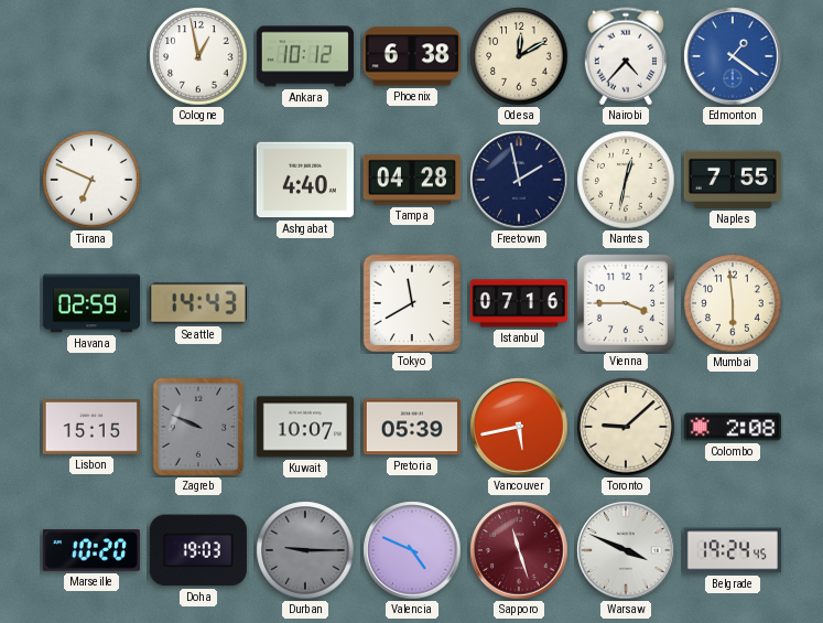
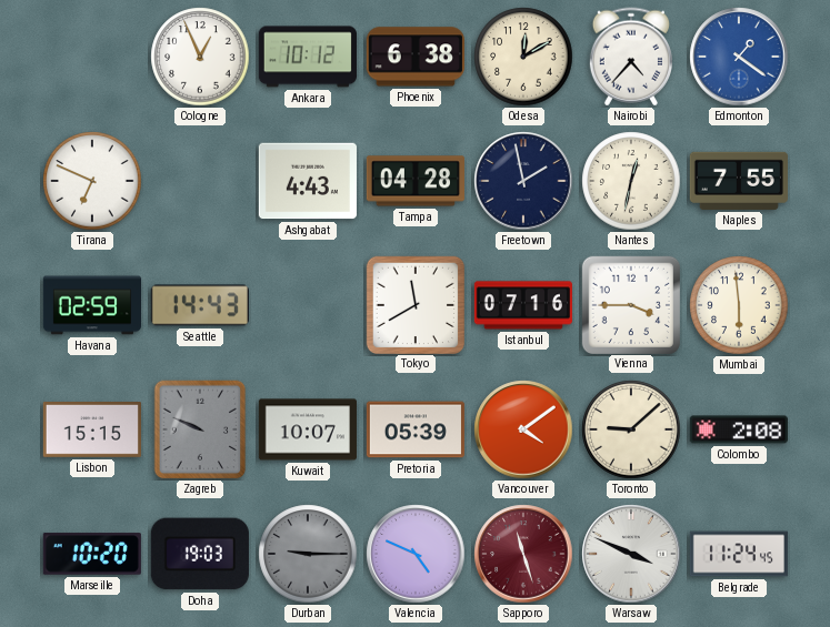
Cologne: 12:58 -> 12:56 (200, 57)
Ashgabat: 4:40 -> 4:43 (308, 181)
Vancouver: 5:43 -> 4:09 (523, 429)
Belgrade: 19:24 -> 11:24 (739, 554)
